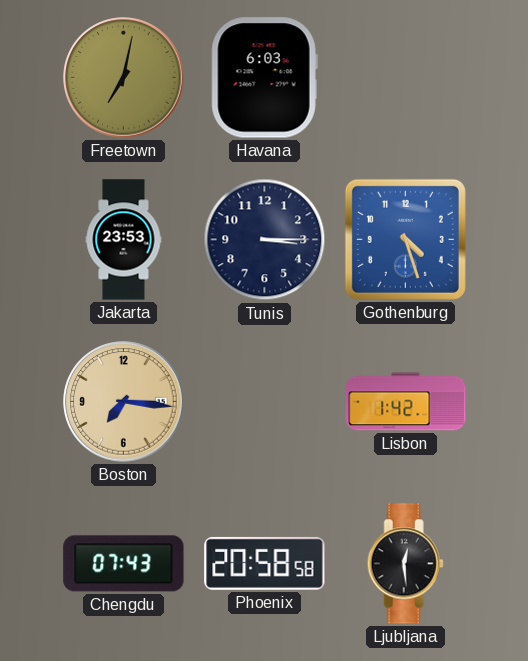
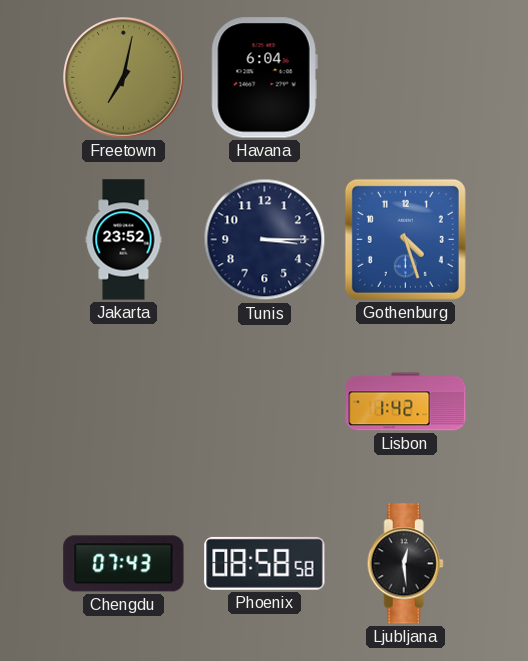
Havana: 6:03 -> 6:04 (264, 78)
Jakarta: 23:53 -> 23:52 (124, 240)
Boston: 7:16 -> none (124, 402)
Phoenix: 20:58 -> 08:58 (265, 563)
